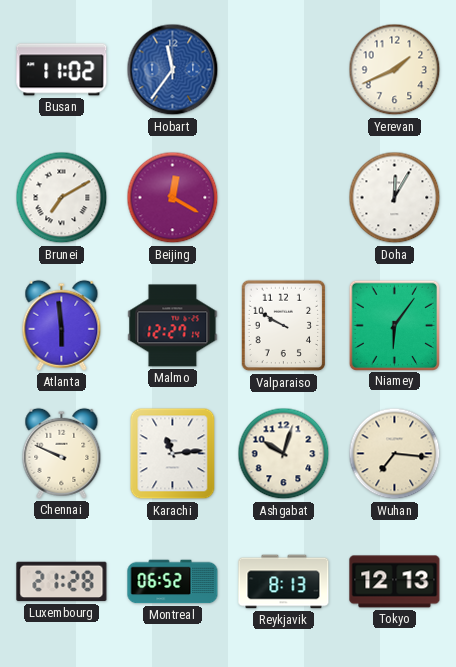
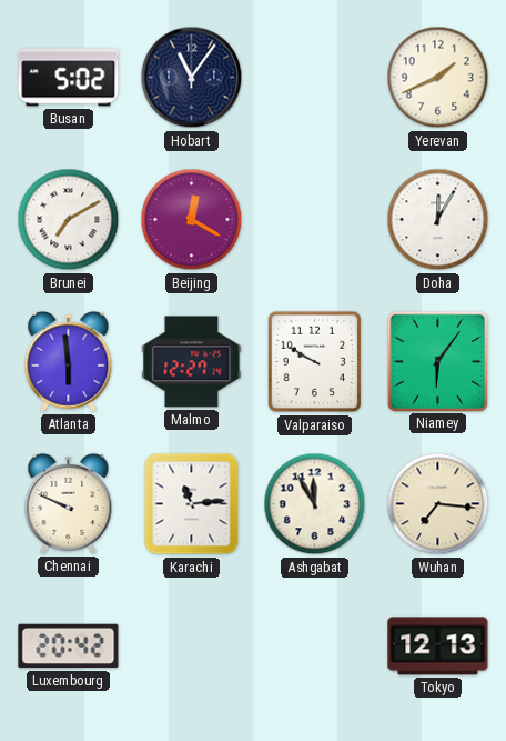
Busan: 11:02 -> 5:02 (69, 78)
Hobart: 11:36 -> 11:06 (192, 78)
Hobart dial: blue -> navy (192, 78)
Ashgabat: 10:03 -> 11:55 (315, 504)
Luxembourg: 21:28 -> 20:42 (69, 647)
Montreal: 06:52 -> none (173, 582)
Reykjavik: 8:13 -> none (284, 582)
